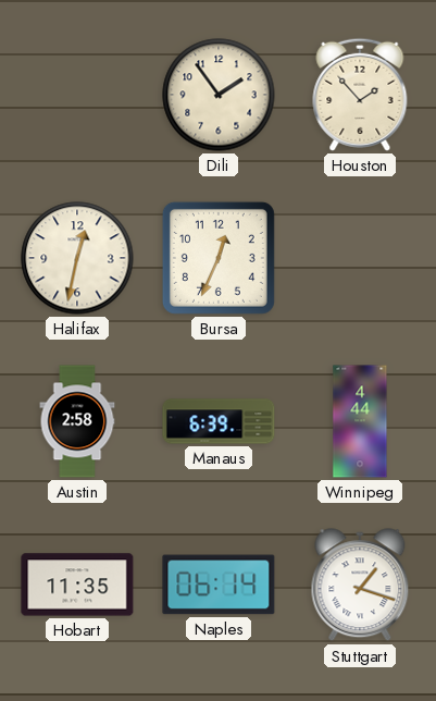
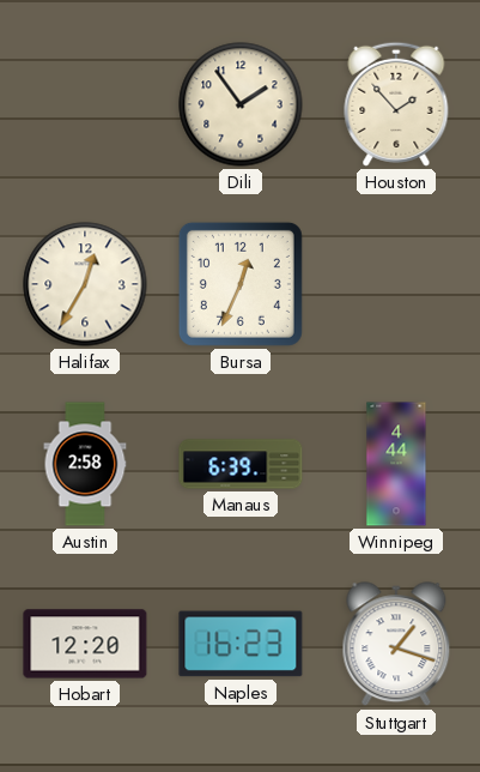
Halifax: 12:32 -> 12:35 (85, 284)
Hobart: 11:35 -> 12:20 (85, 644)
Naples: 06:14 -> 16:23 (241, 644)
